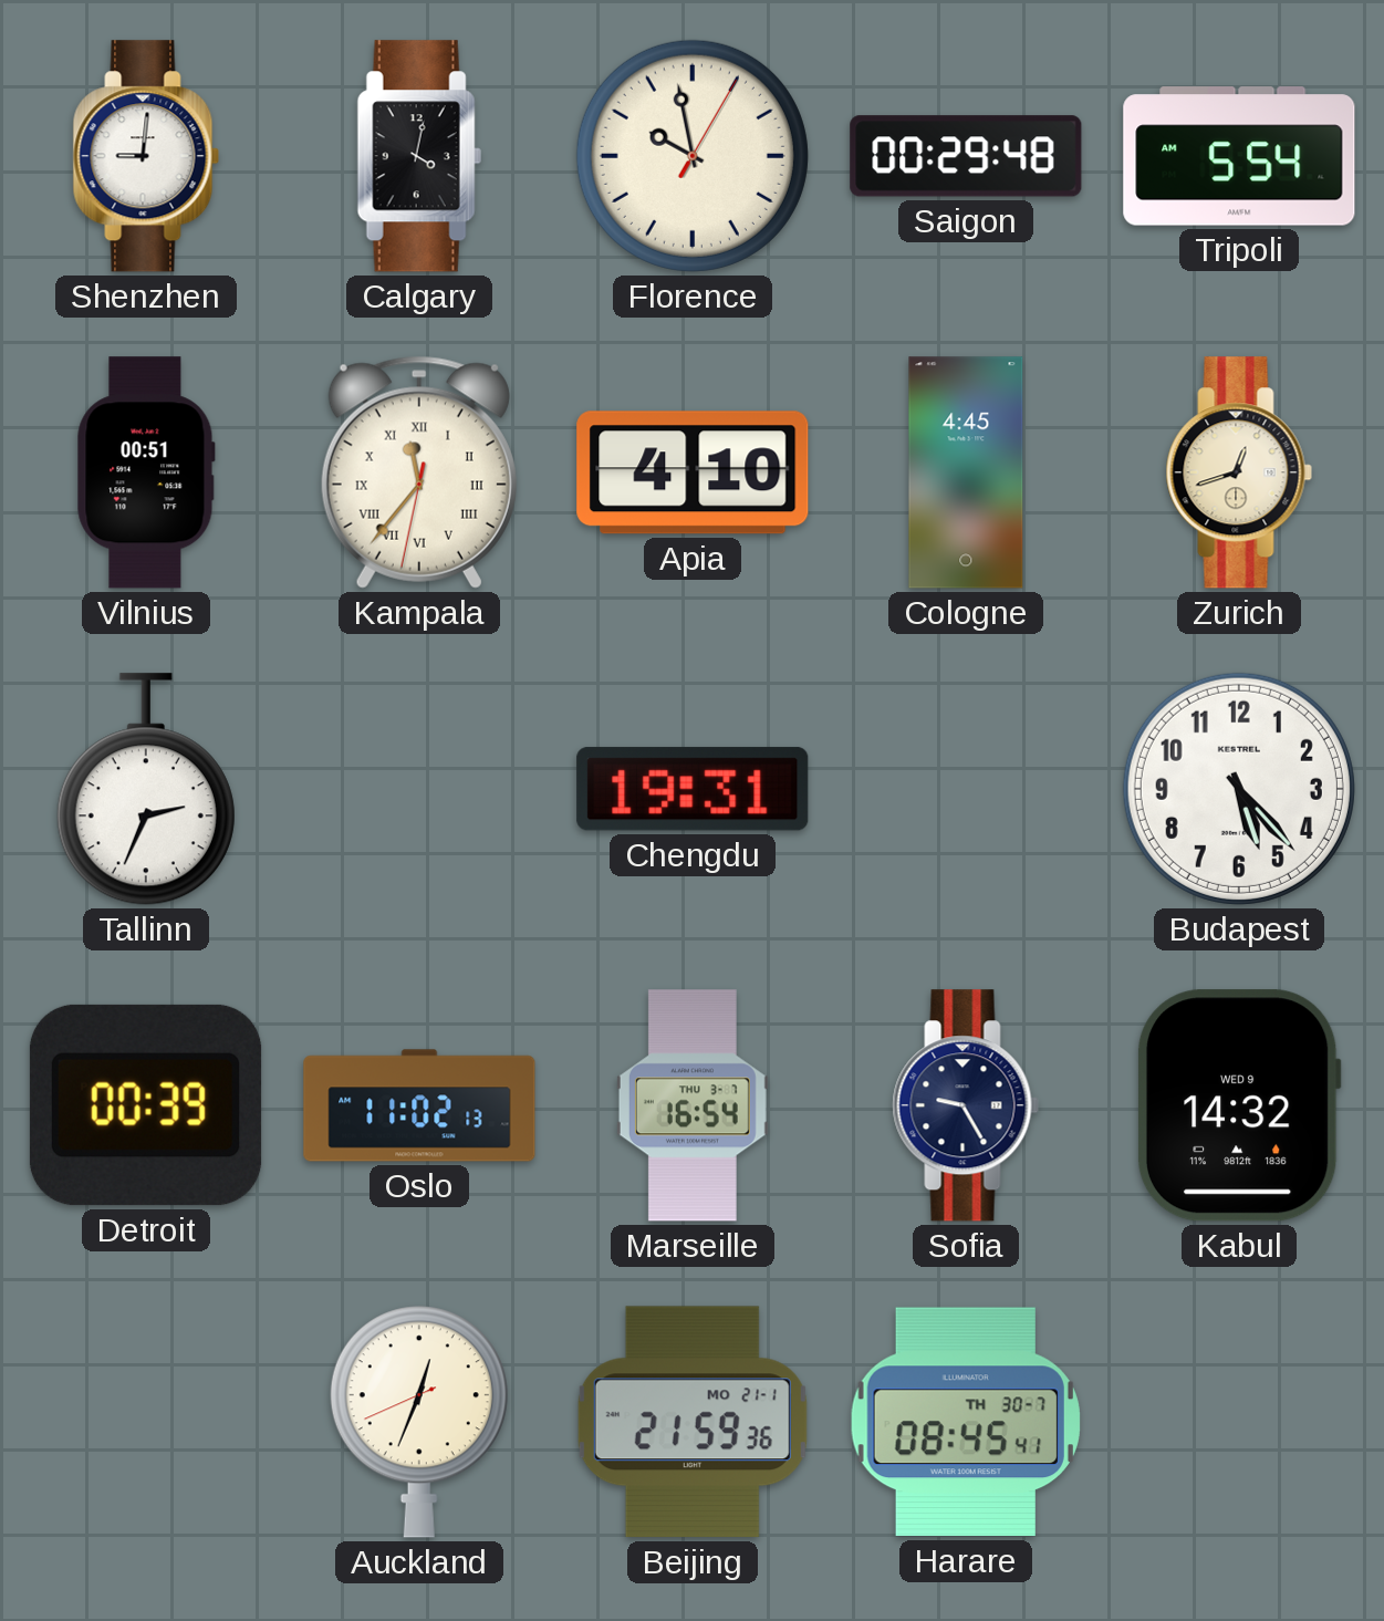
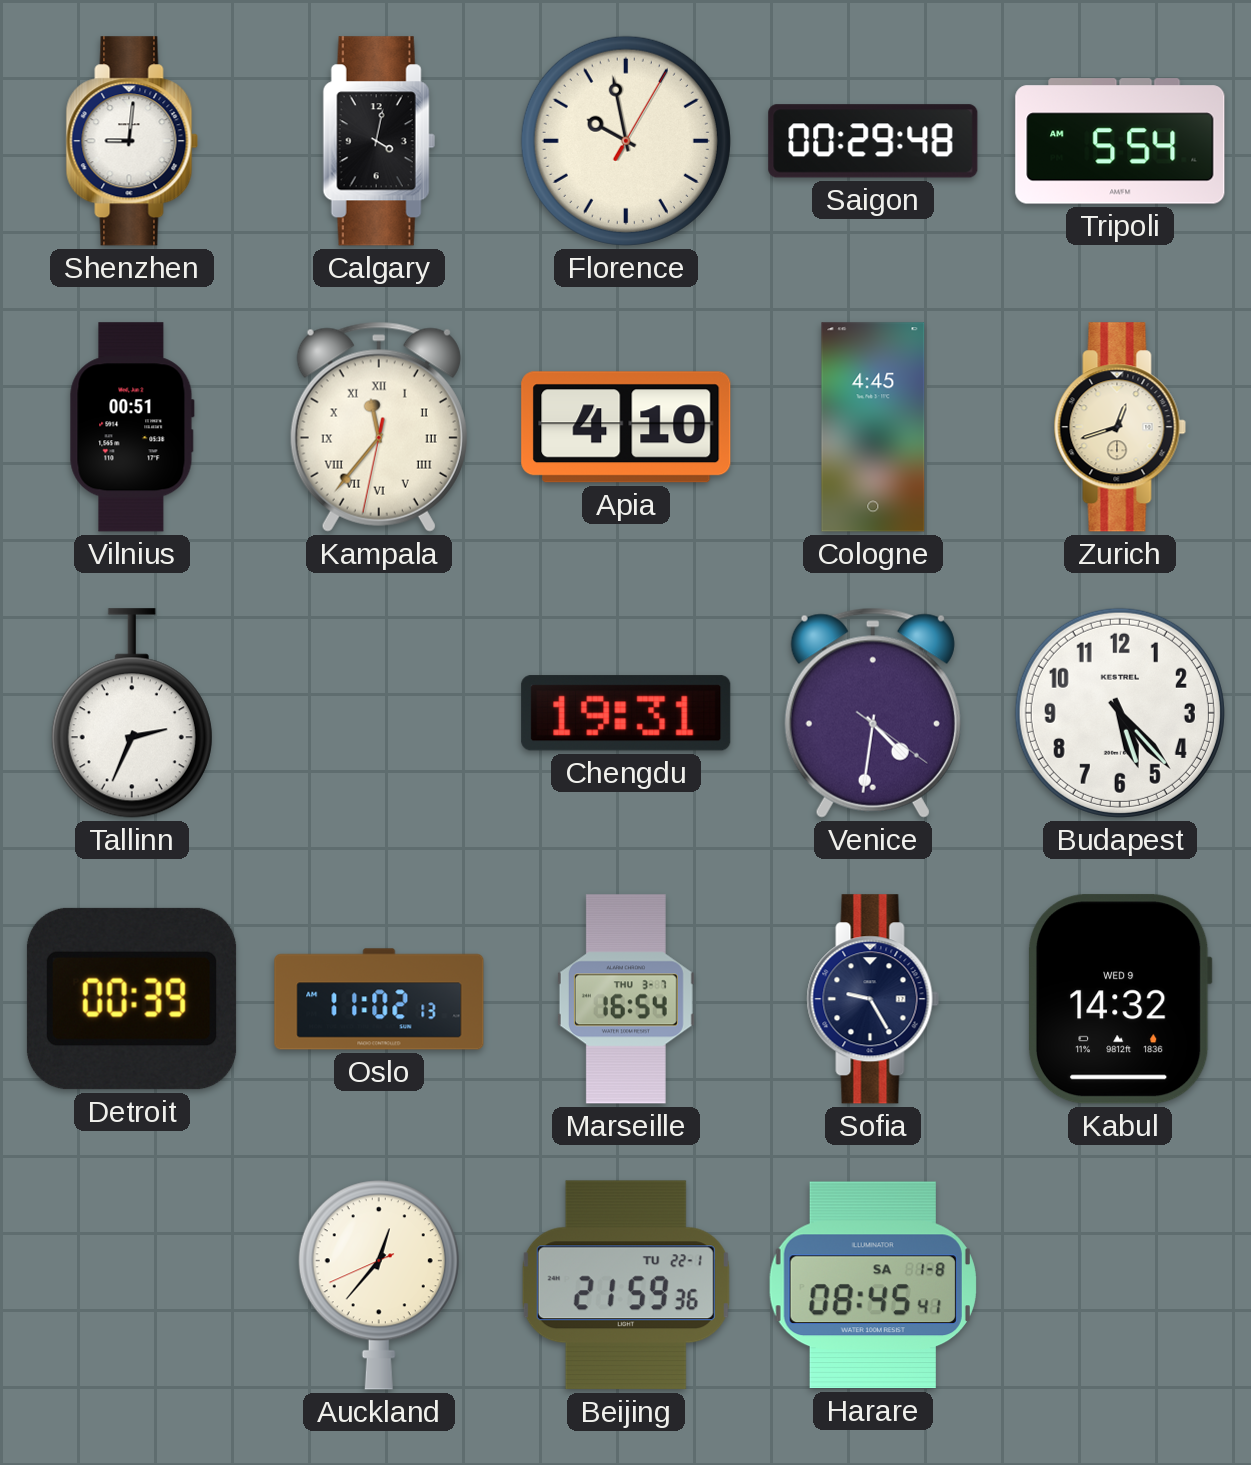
Venice: none -> 4:31 (873, 713)
Auckland: 12:33 -> 12:36 (379, 1285)
Beijing date: MO 21-1 -> TU 22-1 (626, 1285)
Harare date: TH 30-7 -> SA 1-8 (873, 1285)
